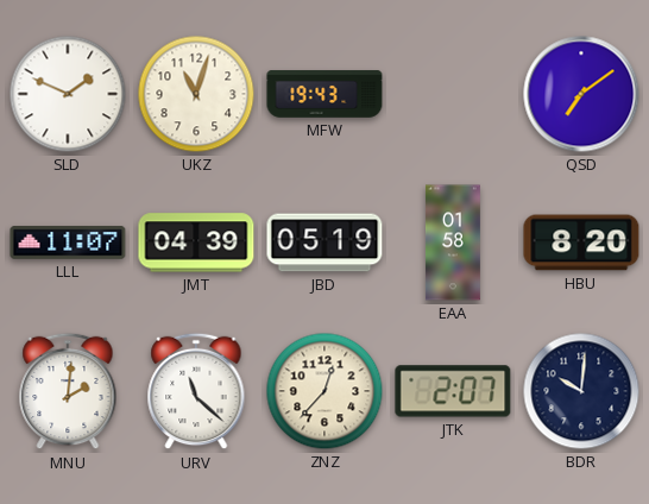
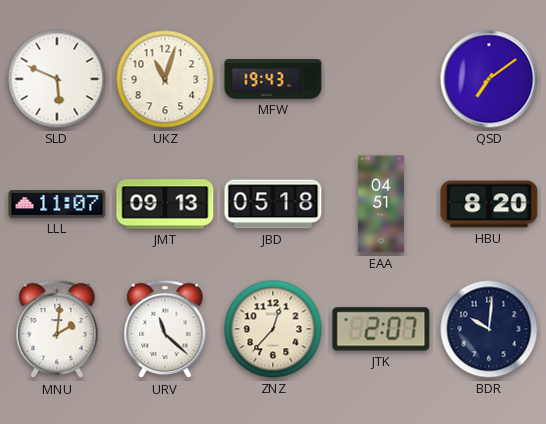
SLD: 1:49 -> 5:49 (57, 79)
JMT: 04:39 -> 09:13 (165, 204)
JBD: 05:19 -> 05:18 (273, 204)
EAA: 01:58 -> 04:51 (381, 204)
